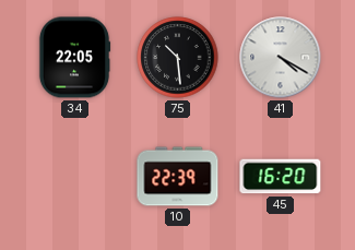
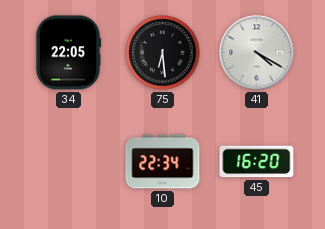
75: 10:29 -> 6:29 (163, 53)
10: 22:39 -> 22:34 (163, 162)
